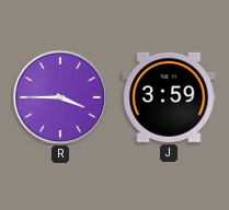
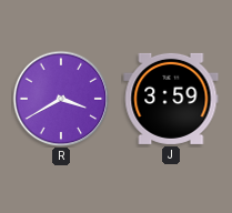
R: 3:45 -> 3:40 (61, 99)
